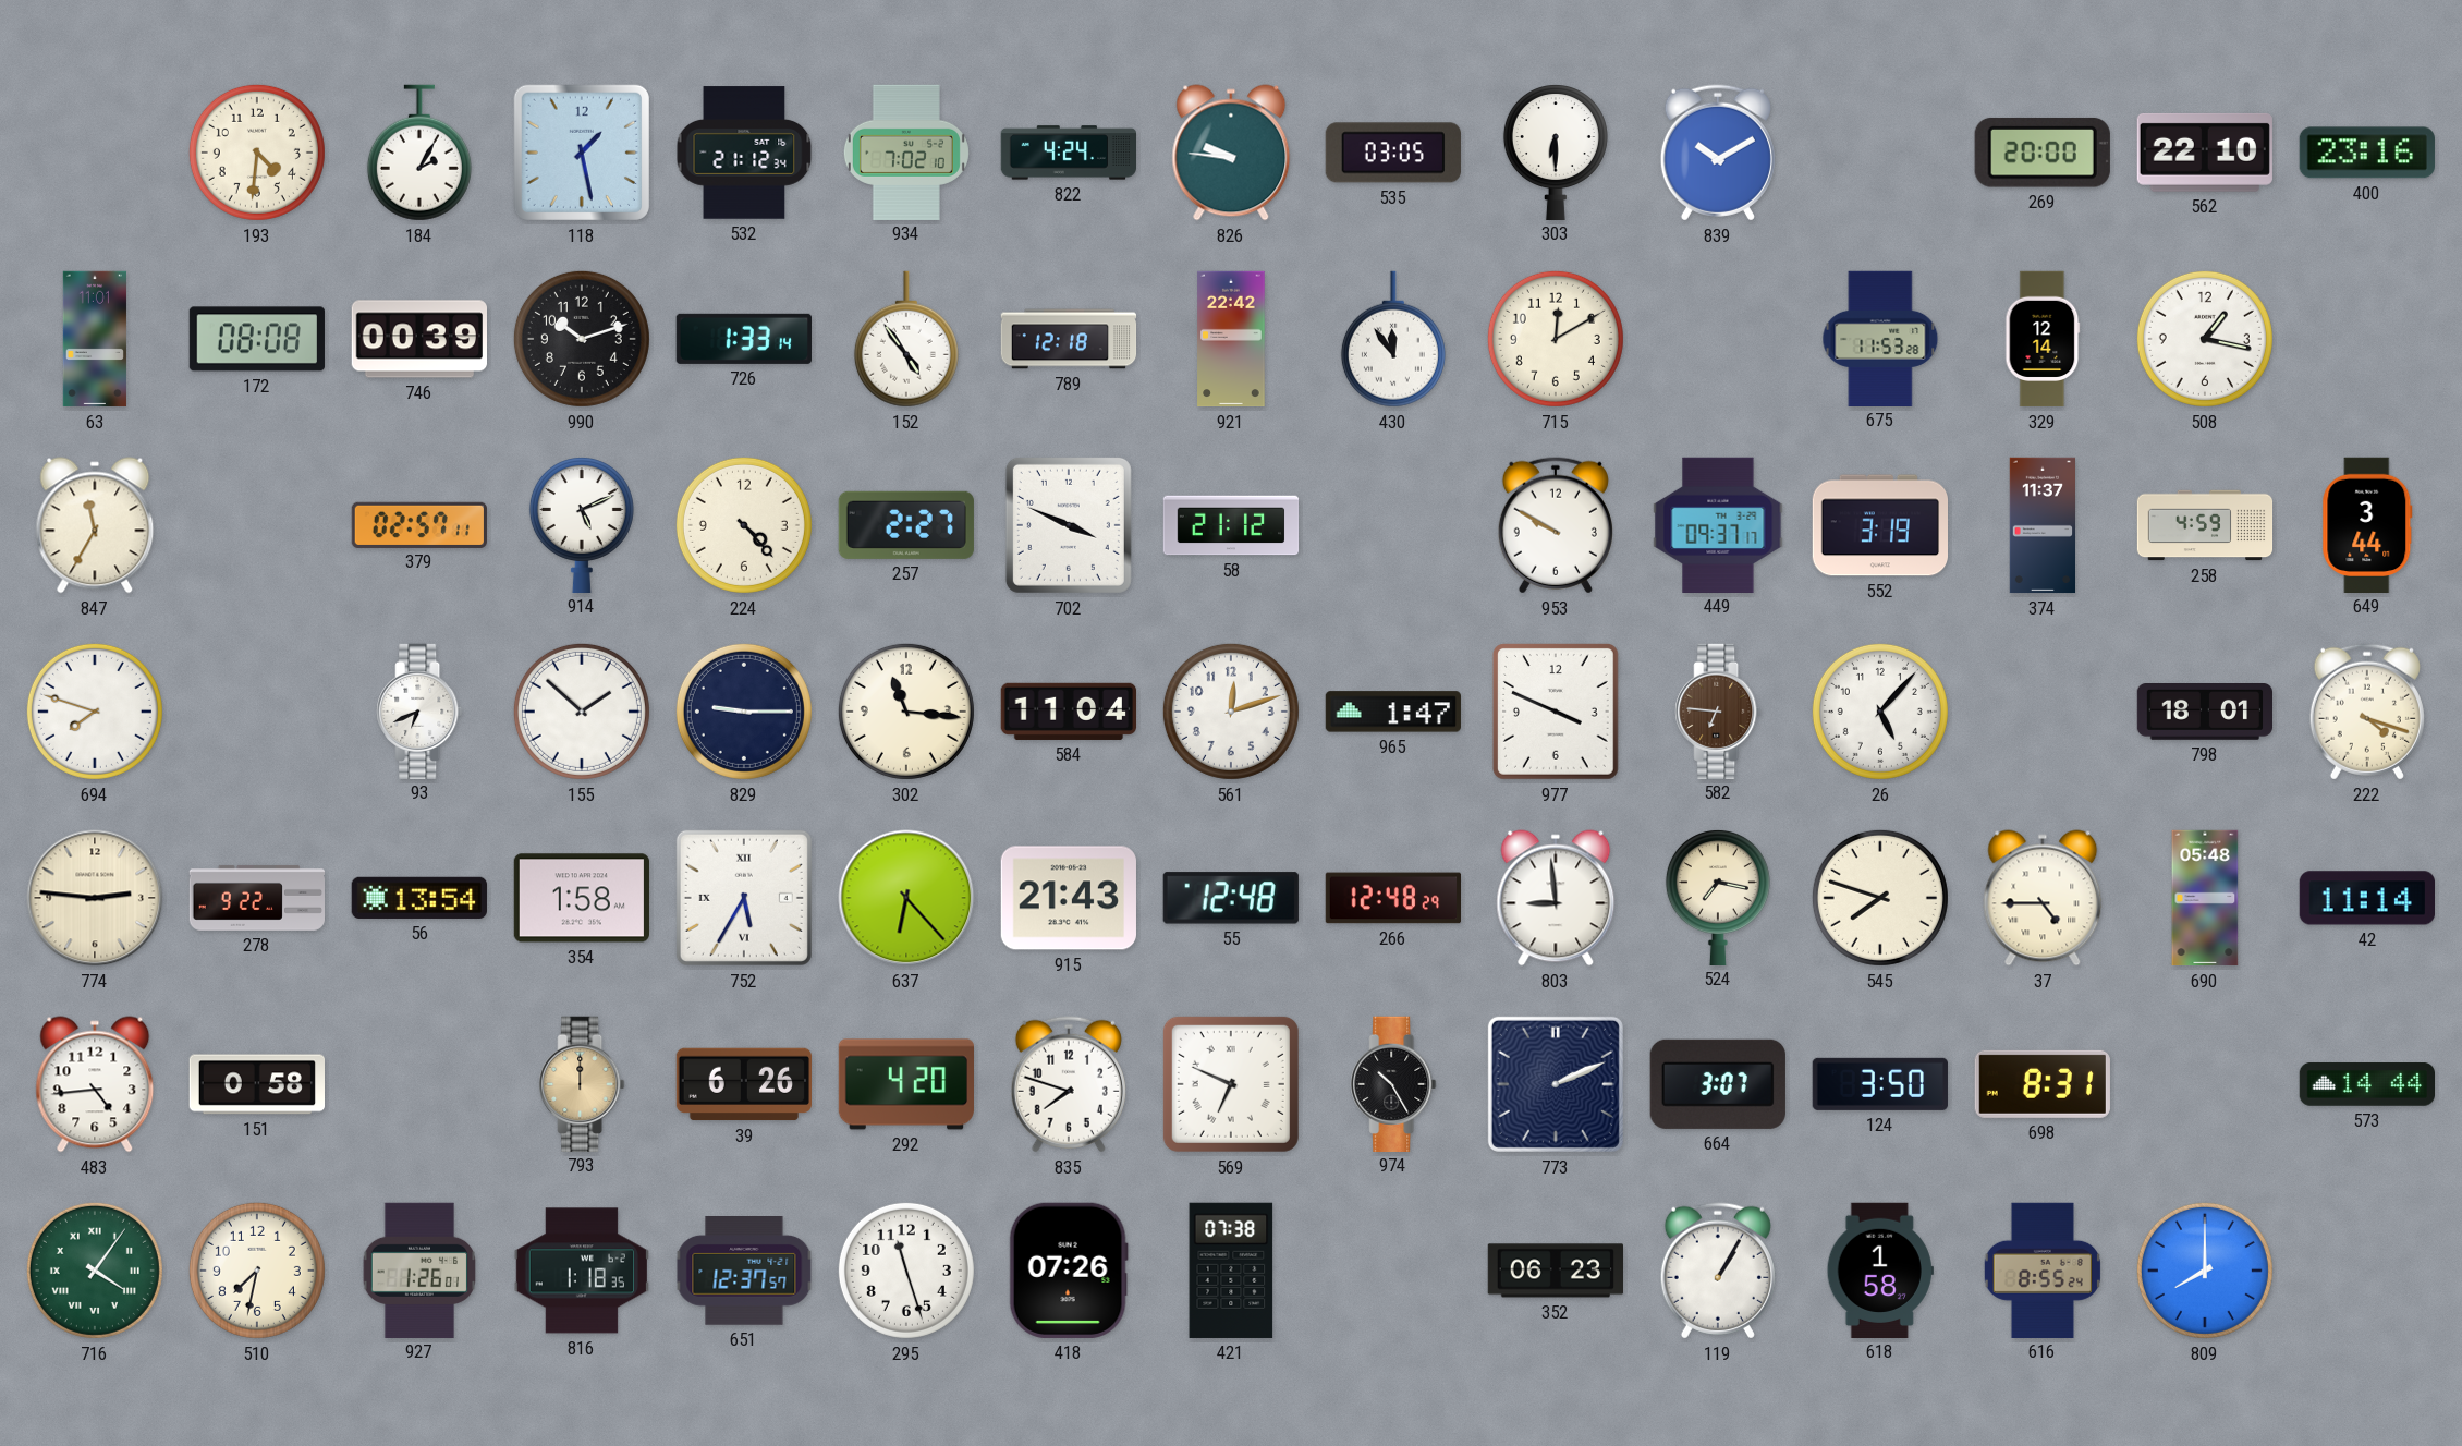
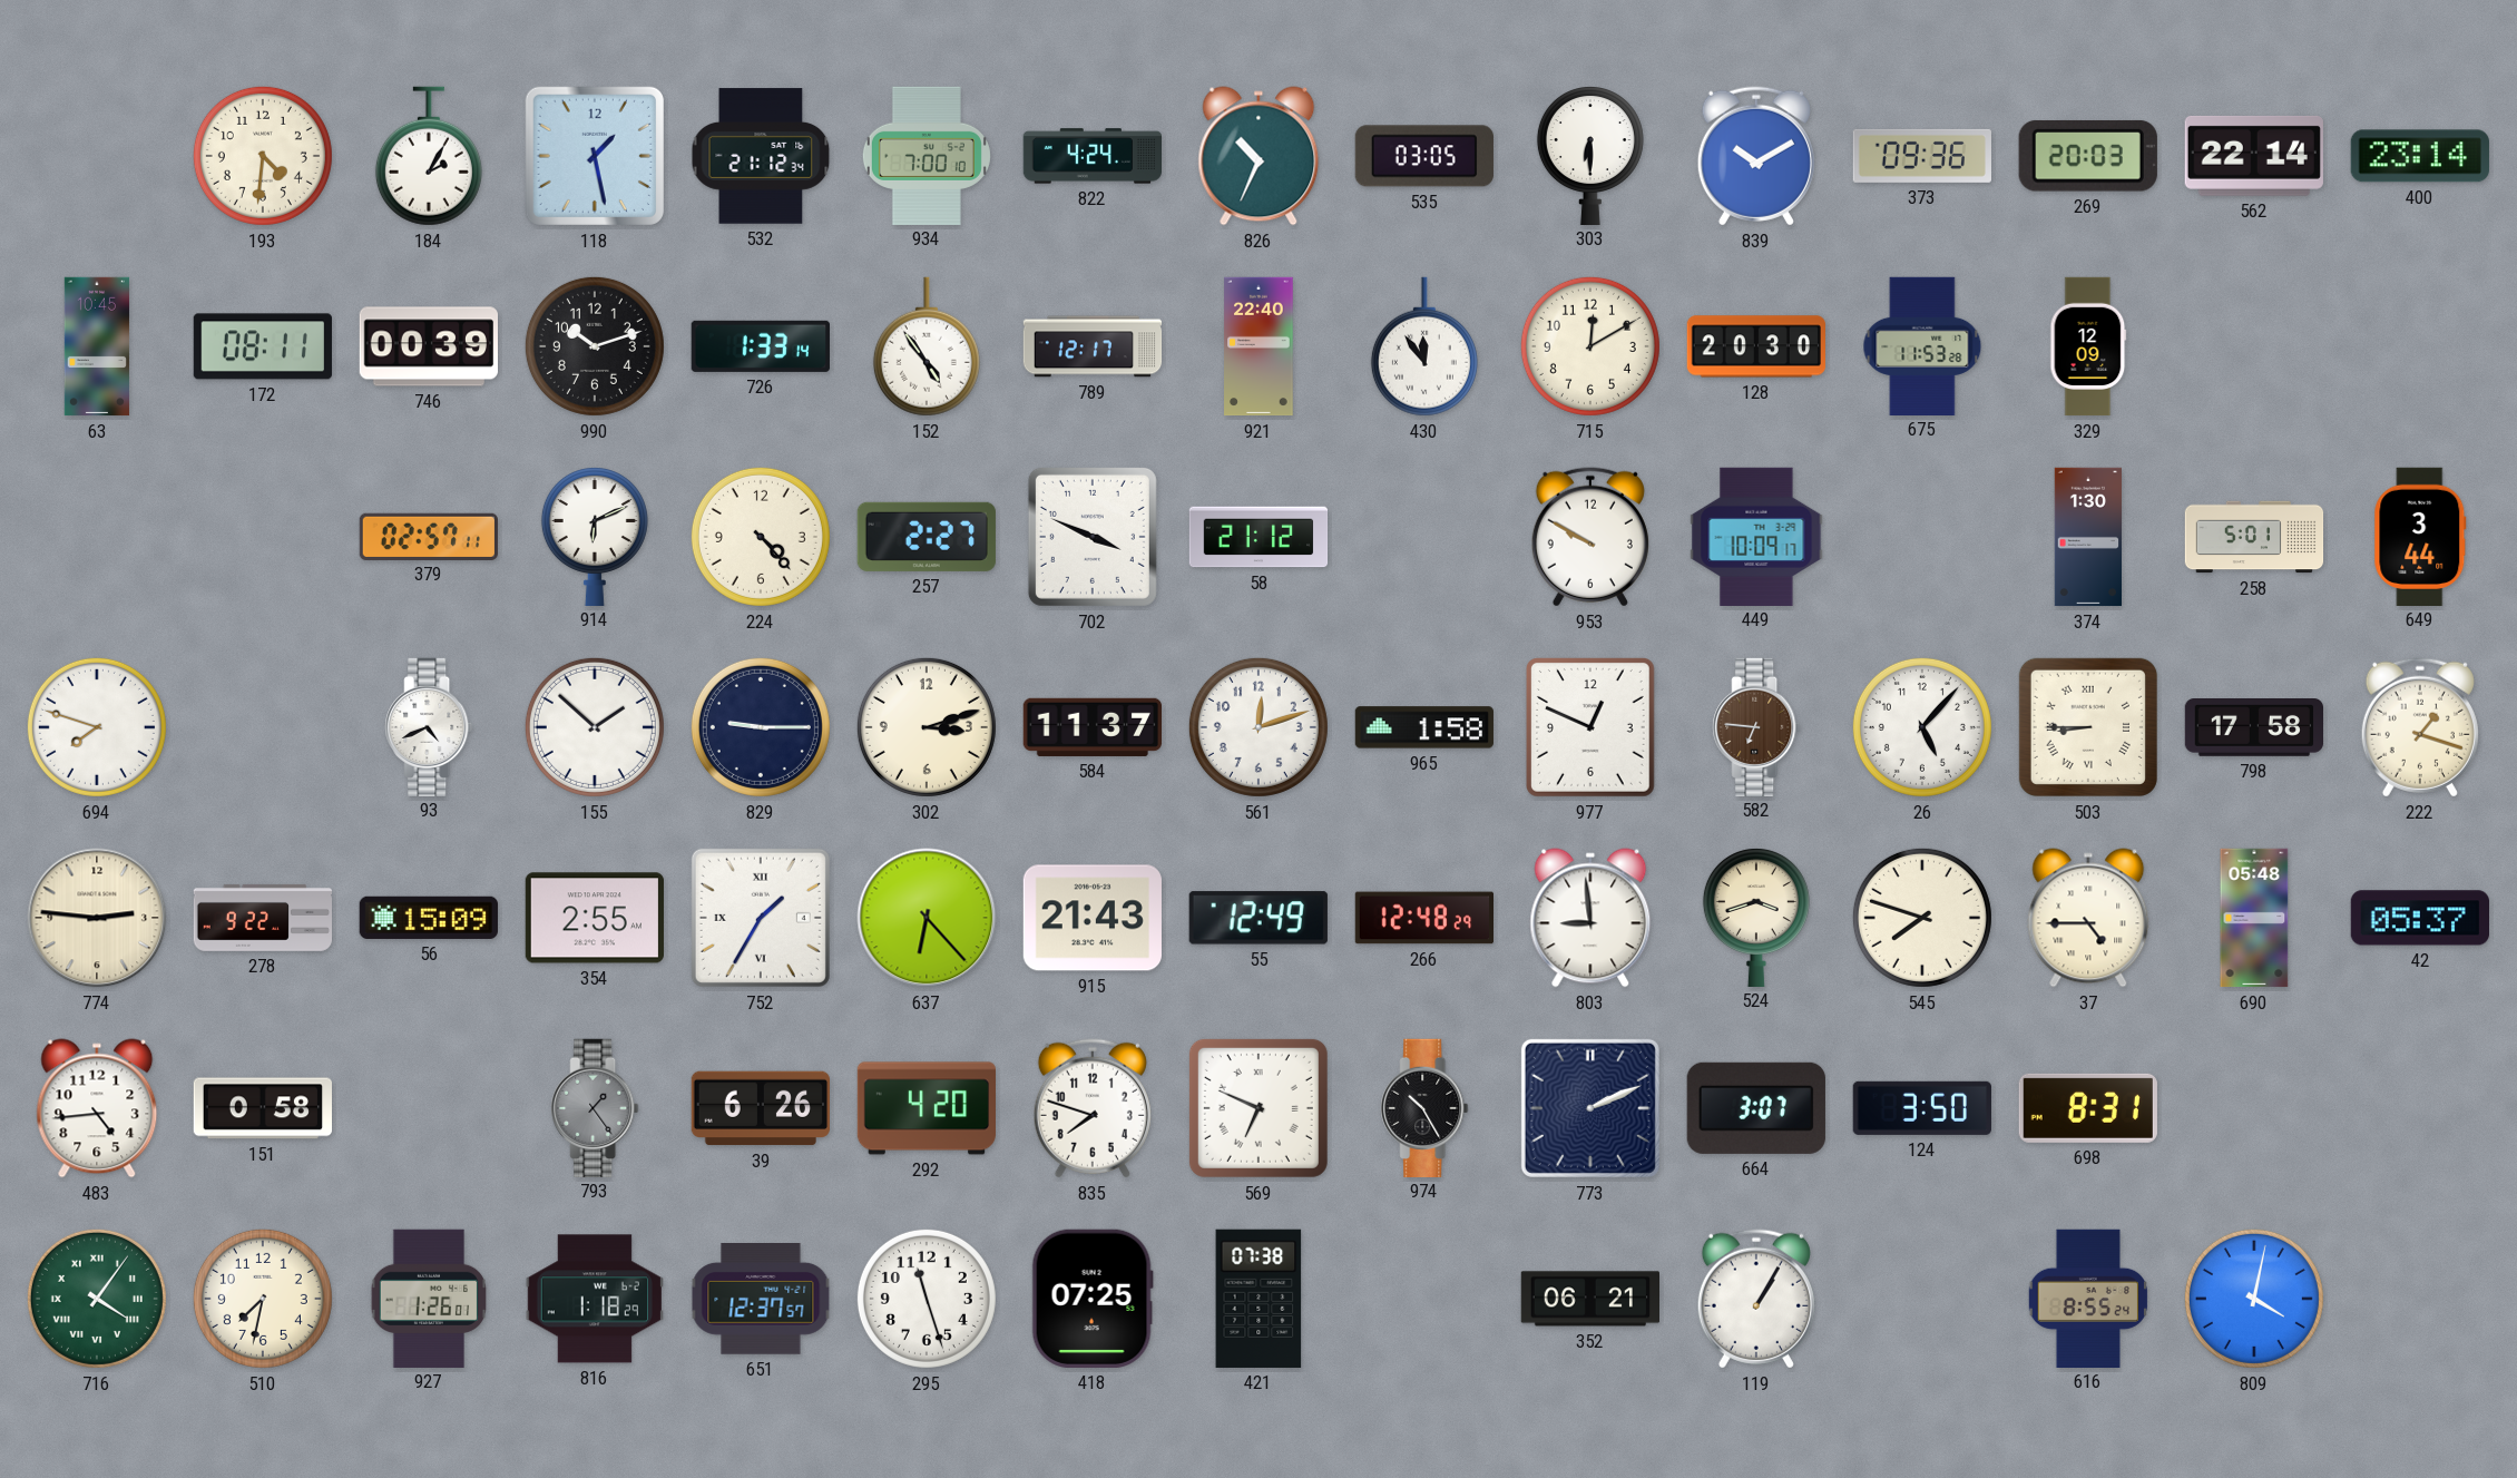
934: 7:02 -> 7:00 (927, 155)
826: 9:46 -> 10:34 (1258, 156)
373: none -> 09:36 (1922, 156)
269: 20:00 -> 20:03 (2088, 156)
562: 22:10 -> 22:14 (2254, 156)
400: 23:16 -> 23:14 (2420, 156)
63: 11:01 -> 10:45 (97, 346)
172: 08:08 -> 08:11 (263, 346)
789: 12:18 -> 12:17 (1093, 346)
921: 22:42 -> 22:40 (1258, 346)
128: none -> 20:30 (1755, 346)
329: 12:14 -> 12:09 (2088, 346)
508: 1:17 -> none (2205, 339)
847: 11:35 -> none (95, 525)
914: 5:11 -> 6:11 (595, 537)
449: 09:37 -> 10:09 (1756, 536)
552: 3:19 -> none (1879, 525)
374: 11:37 -> 1:30 (2087, 537)
258: 4:59 -> 5:01 (2254, 537)
93: 6:41 -> 4:41 (429, 726)
302: 11:16 -> 3:12 (927, 727)
584: 11:04 -> 11:37 (1091, 727)
965: 1:47 -> 1:58 (1424, 727)
977: 3:49 -> 12:49 (1590, 728)
503: none -> 8:45 (2088, 727)
798: 18:01 -> 17:58 (2253, 728)
222: 4:18 -> 1:18 (2420, 727)
56: 13:54 -> 15:09 (429, 918)
354: 1:58 -> 2:55 (595, 918)
752: 5:35 -> 1:35 (761, 918)
55: 12:48 -> 12:49 (1258, 918)
524: 7:17 -> 3:42 (1756, 918)
42: 11:14 -> 05:37 (2419, 918)
793: 12:00 -> 1:24 (595, 1107)
793 dial: champagne -> grey (595, 1107)
573: 14:44 -> none (2366, 1085)
816: 1:18:35 -> 1:18:29 (595, 1299)
418: 07:26 -> 07:25 (1093, 1299)
352: 06:23 -> 06:21 (1589, 1299)
618: 1:58 -> none (1880, 1269)
809: 8:00 -> 4:02 (2254, 1299)
